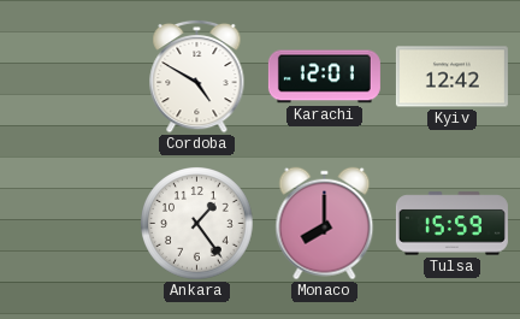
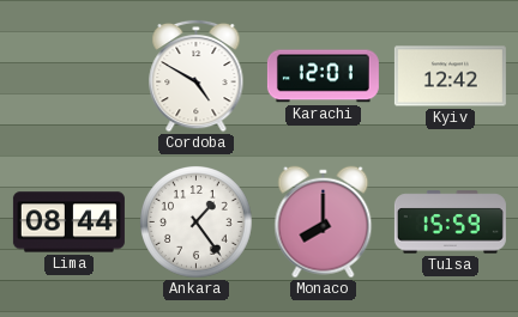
Lima: none -> 08:44 (68, 222)
